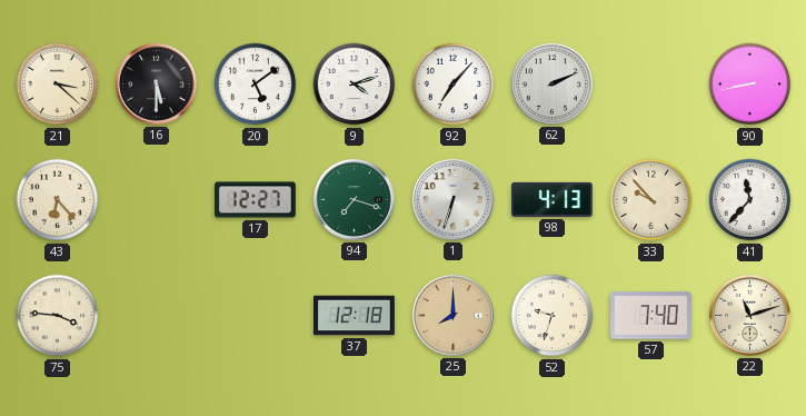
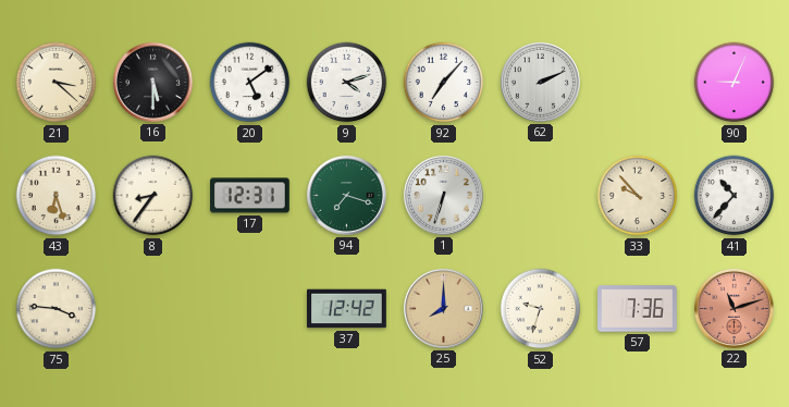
90: 8:43 -> 9:04 (735, 83)
43: 6:23 -> 6:27 (57, 196)
8: none -> 8:36 (153, 196)
17: 12:27 -> 12:31 (250, 196)
98: 4:13 -> none (551, 199)
41: 11:37 -> 10:37 (735, 196)
37: 12:18 -> 12:42 (347, 309)
57: 7:40 -> 7:36 (638, 309)
22 dial: cream -> salmon (733, 308)
